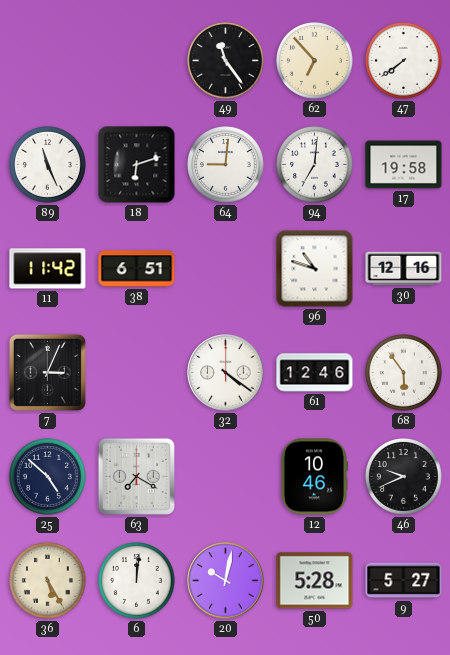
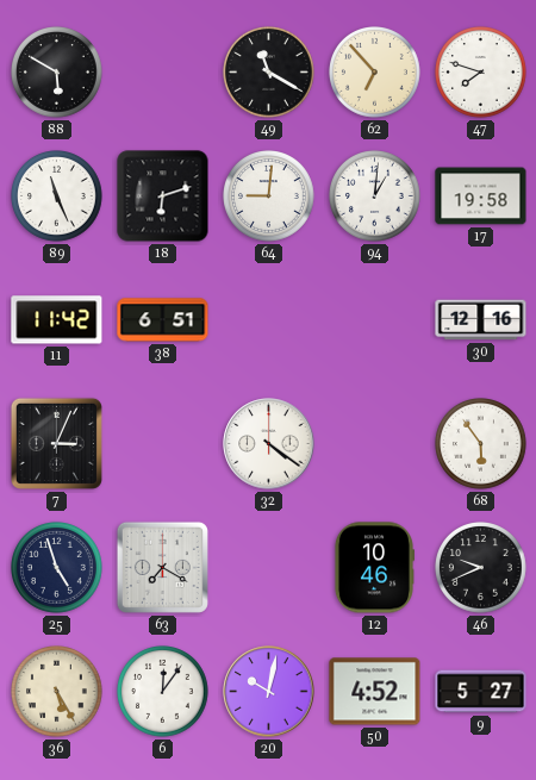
88: none -> 5:50 (57, 73)
49: 11:24 -> 11:20 (269, 73)
47: 7:39 -> 7:48 (481, 73)
94: 7:01 -> 1:01 (375, 196)
96: 10:48 -> none (315, 269)
61: 12:46 -> none (315, 373)
25: 4:52 -> 4:57 (57, 568)
6: 12:01 -> 12:06 (163, 692)
50: 5:28 -> 4:52 (375, 692)
